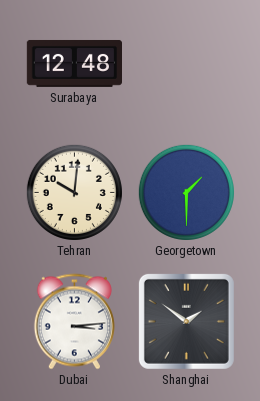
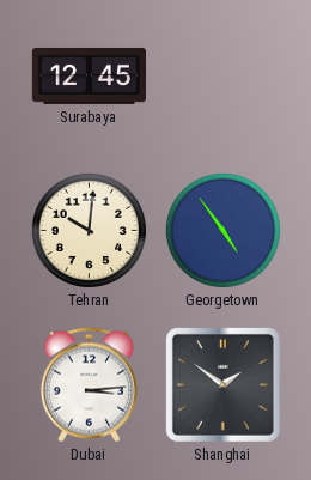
Surabaya: 12:48 -> 12:45 (89, 75)
Georgetown: 1:30 -> 4:54 (222, 230)
